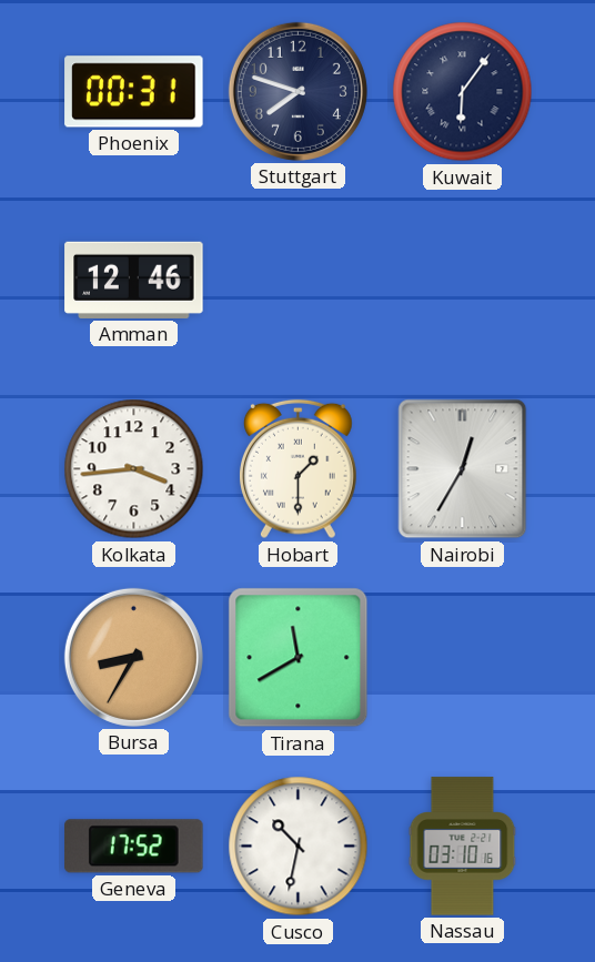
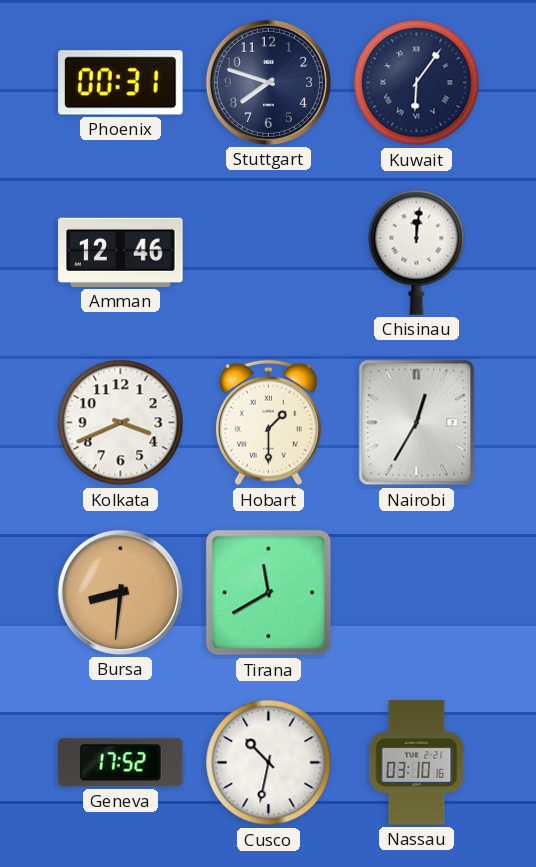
Chisinau: none -> 12:01 (417, 252)
Kolkata: 3:44 -> 3:41 (121, 423)
Bursa: 8:35 -> 8:31 (120, 592)
